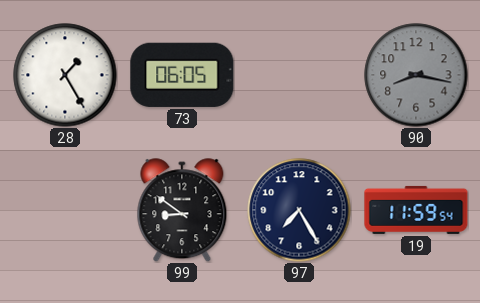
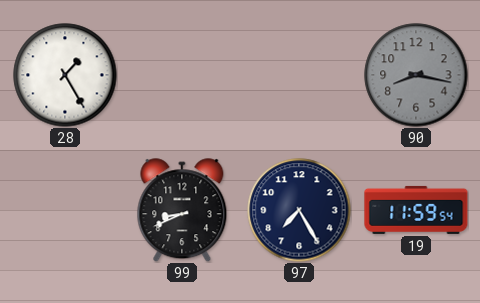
73: 06:05 -> none (182, 75)
99: 8:51 -> 8:41 (182, 210)
